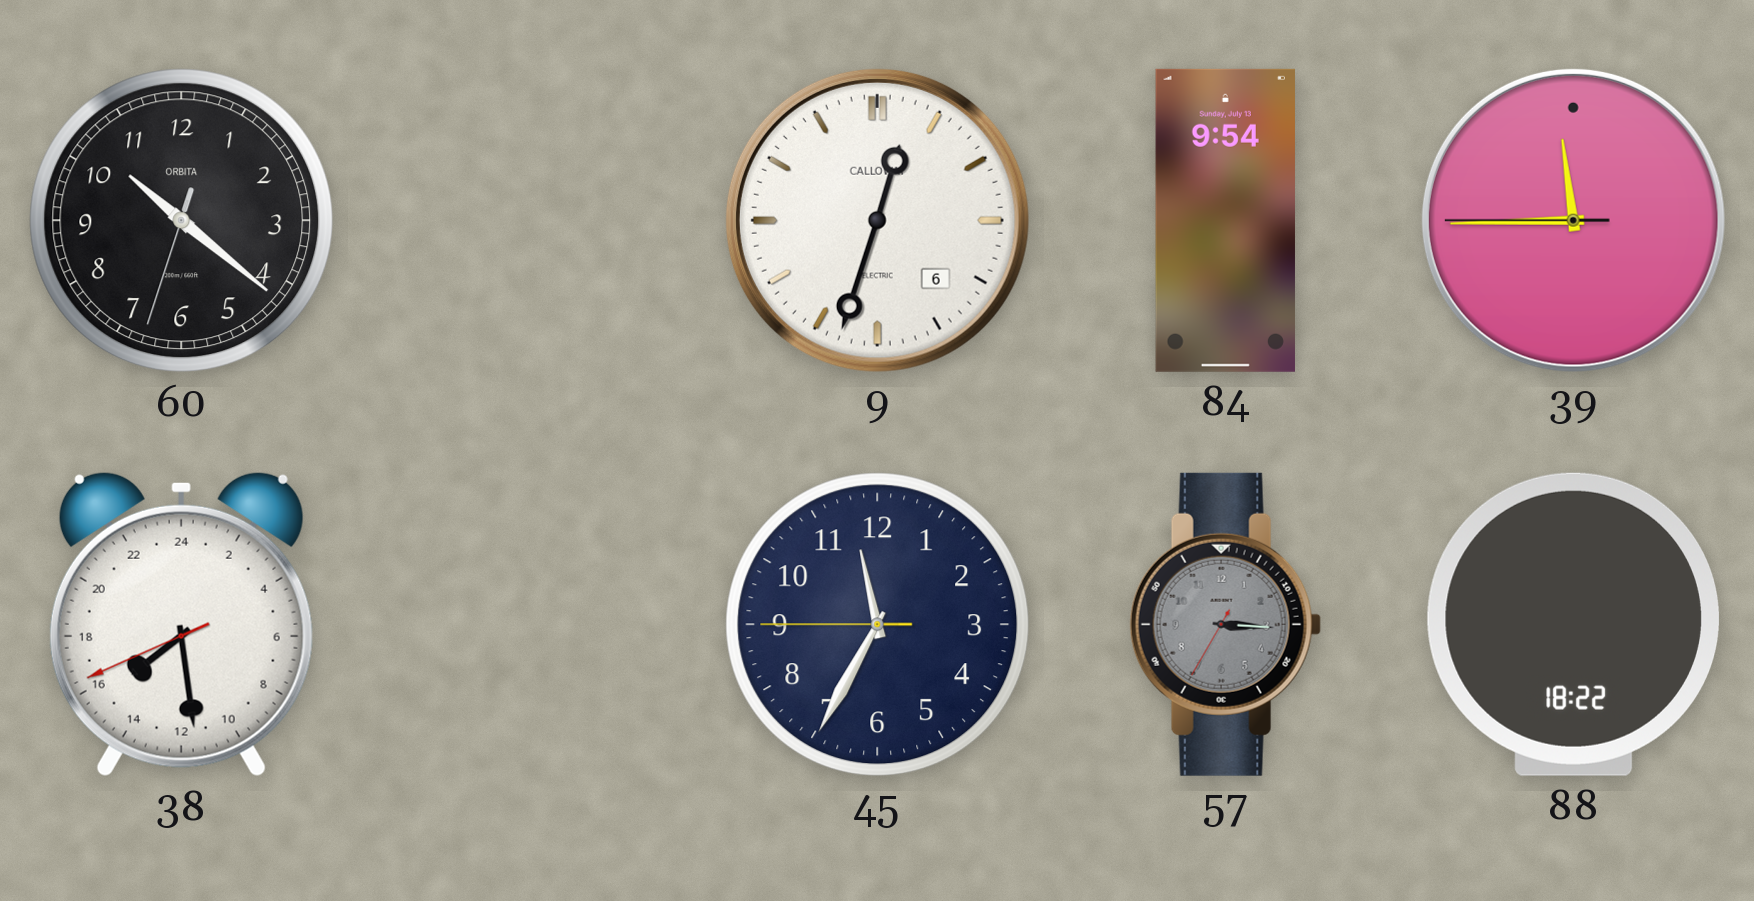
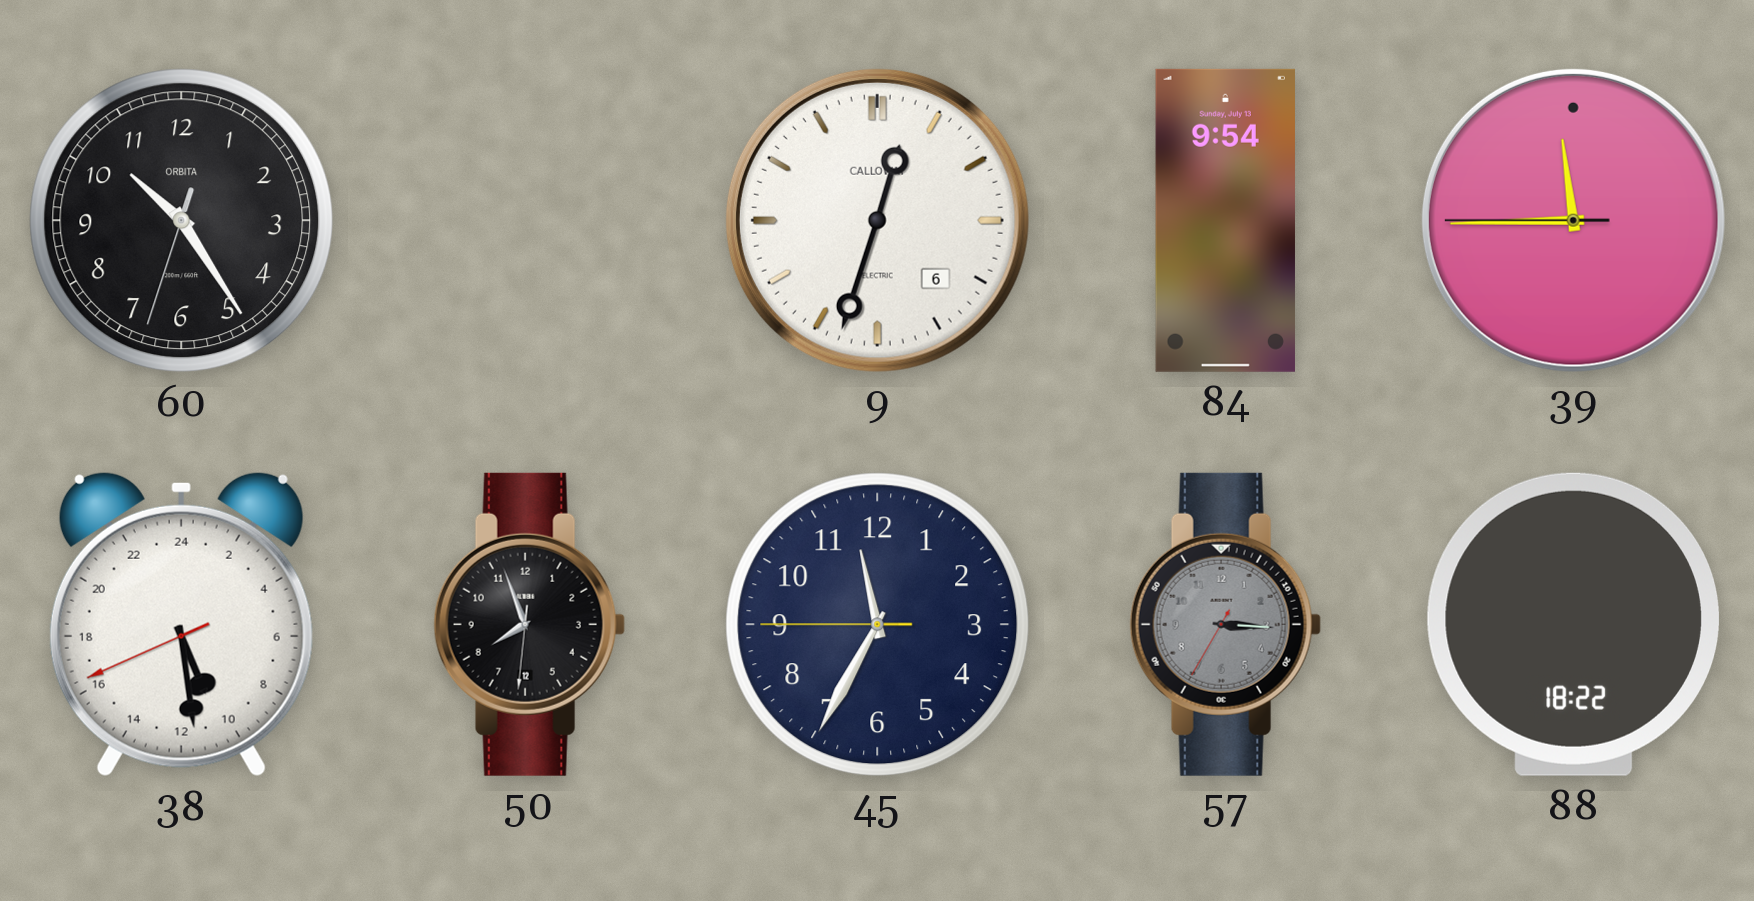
60: 10:21 -> 10:24 (182, 221)
38: 15:28 -> 10:28 (181, 624)
50: none -> 7:56 (529, 624)
